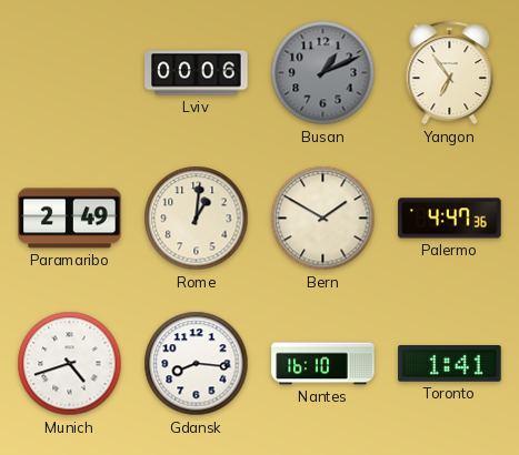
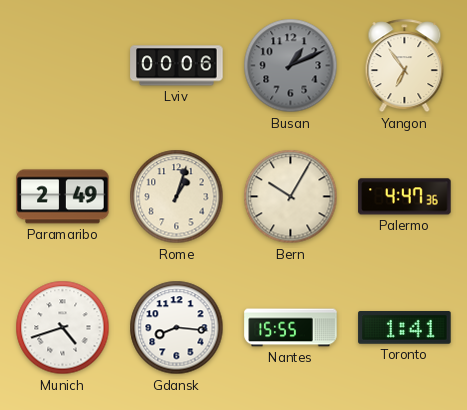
Rome: 1:01 -> 1:03 (177, 197)
Bern: 1:50 -> 10:05 (291, 197)
Nantes: 16:10 -> 15:55 (291, 328)
